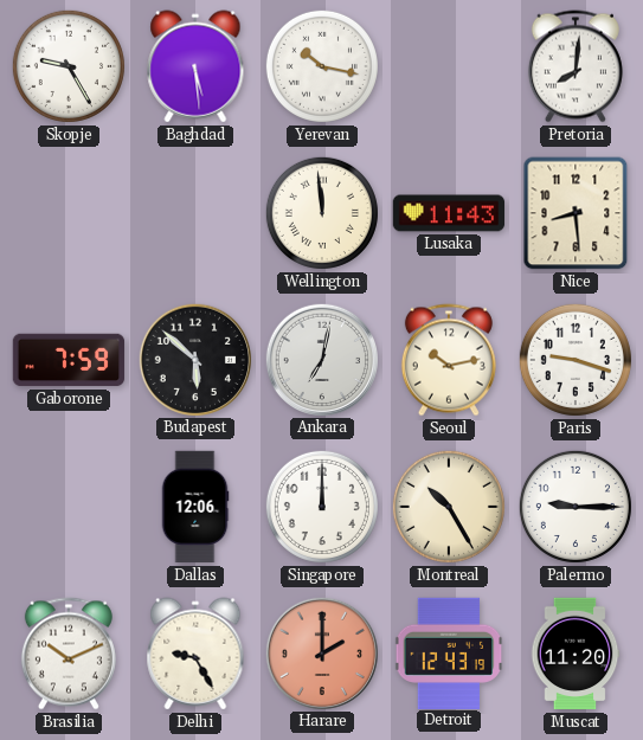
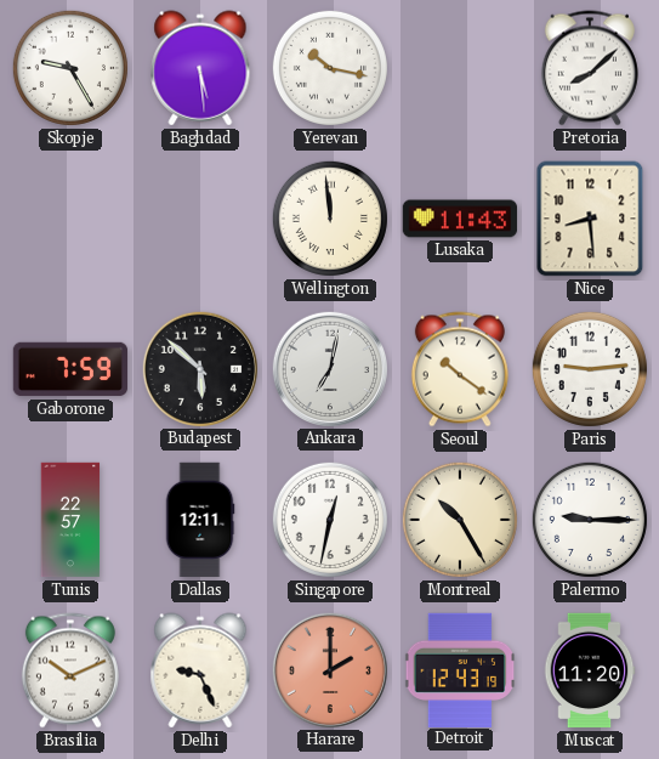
Pretoria: 8:01 -> 8:08 (590, 68)
Seoul: 10:13 -> 10:21 (460, 369)
Paris: 9:18 -> 9:14 (590, 369)
Tunis: none -> 22:57 (70, 520)
Dallas: 12:06 -> 12:11 (200, 520)
Singapore: 12:00 -> 12:32 (330, 520)
Delhi: 9:25 -> 9:26 (200, 670)
